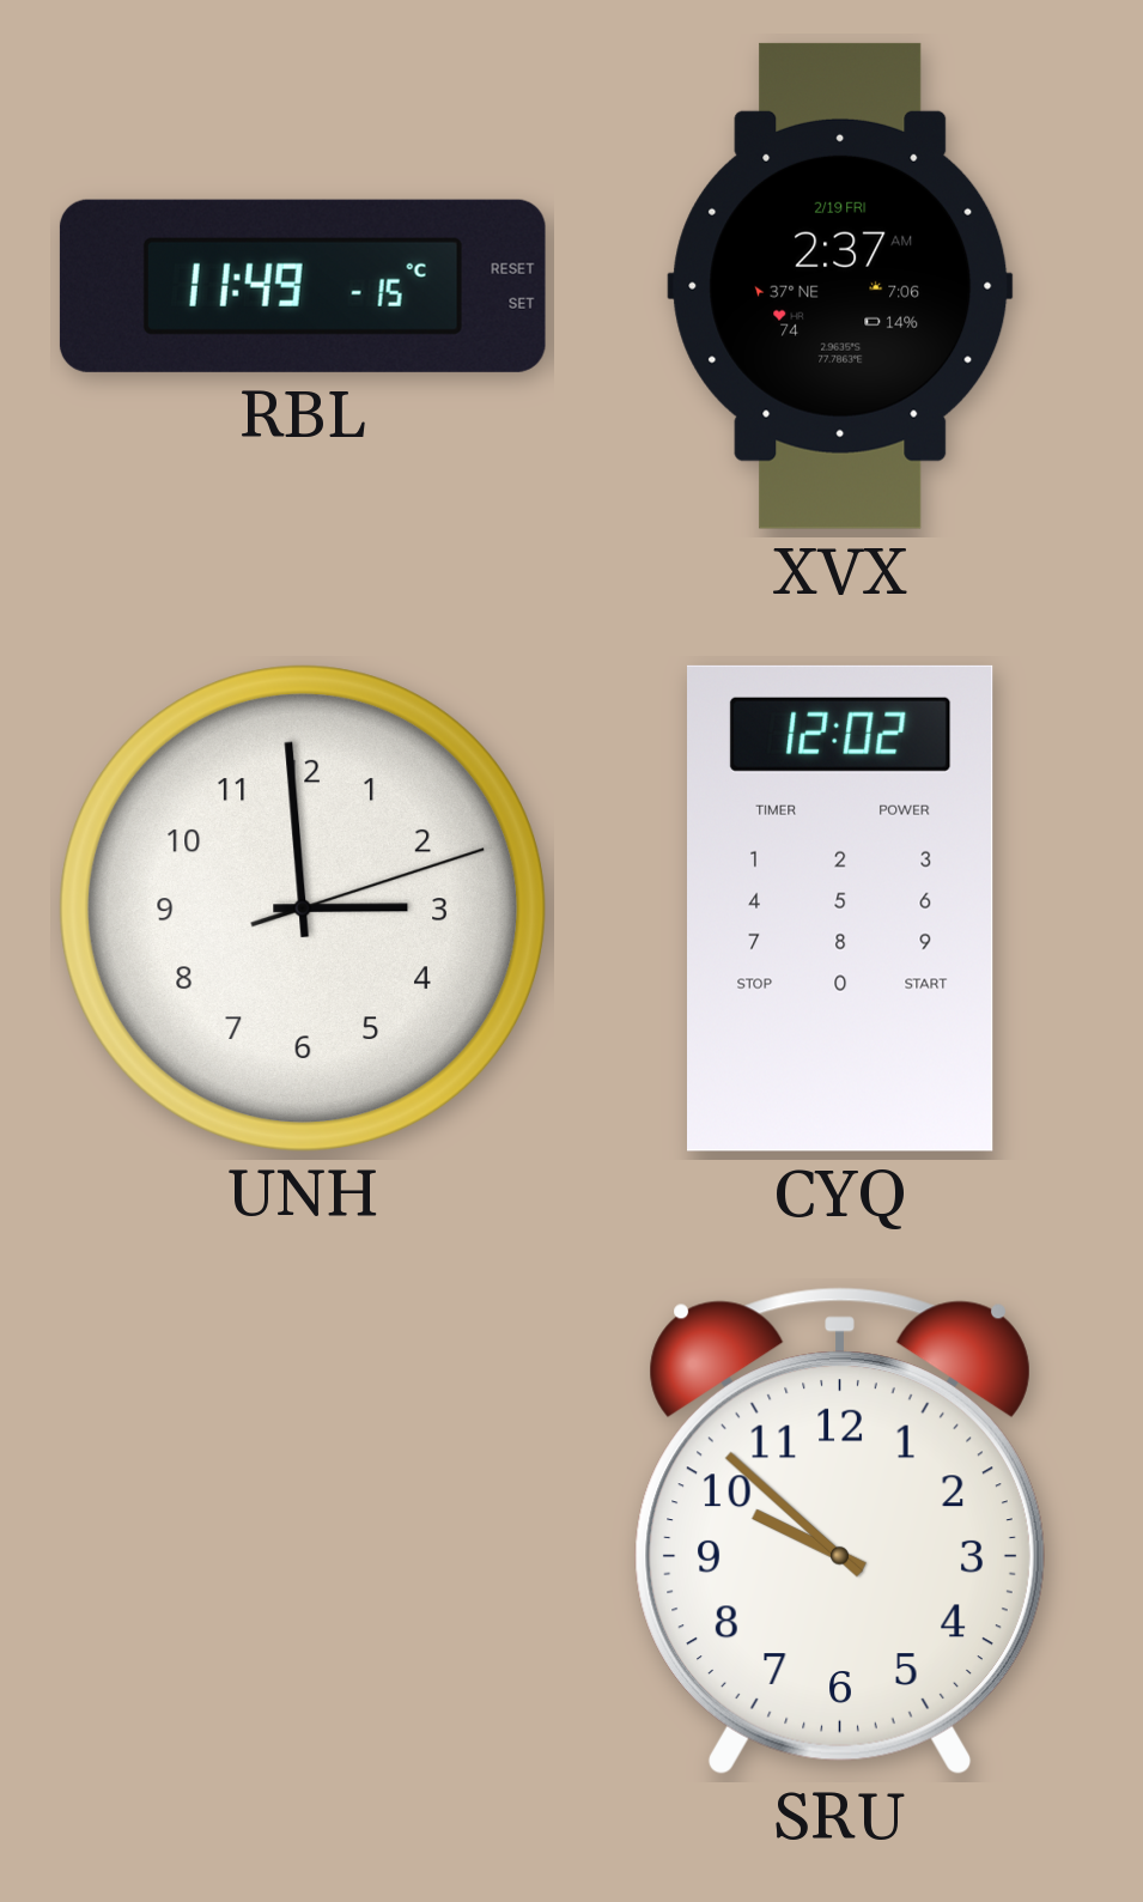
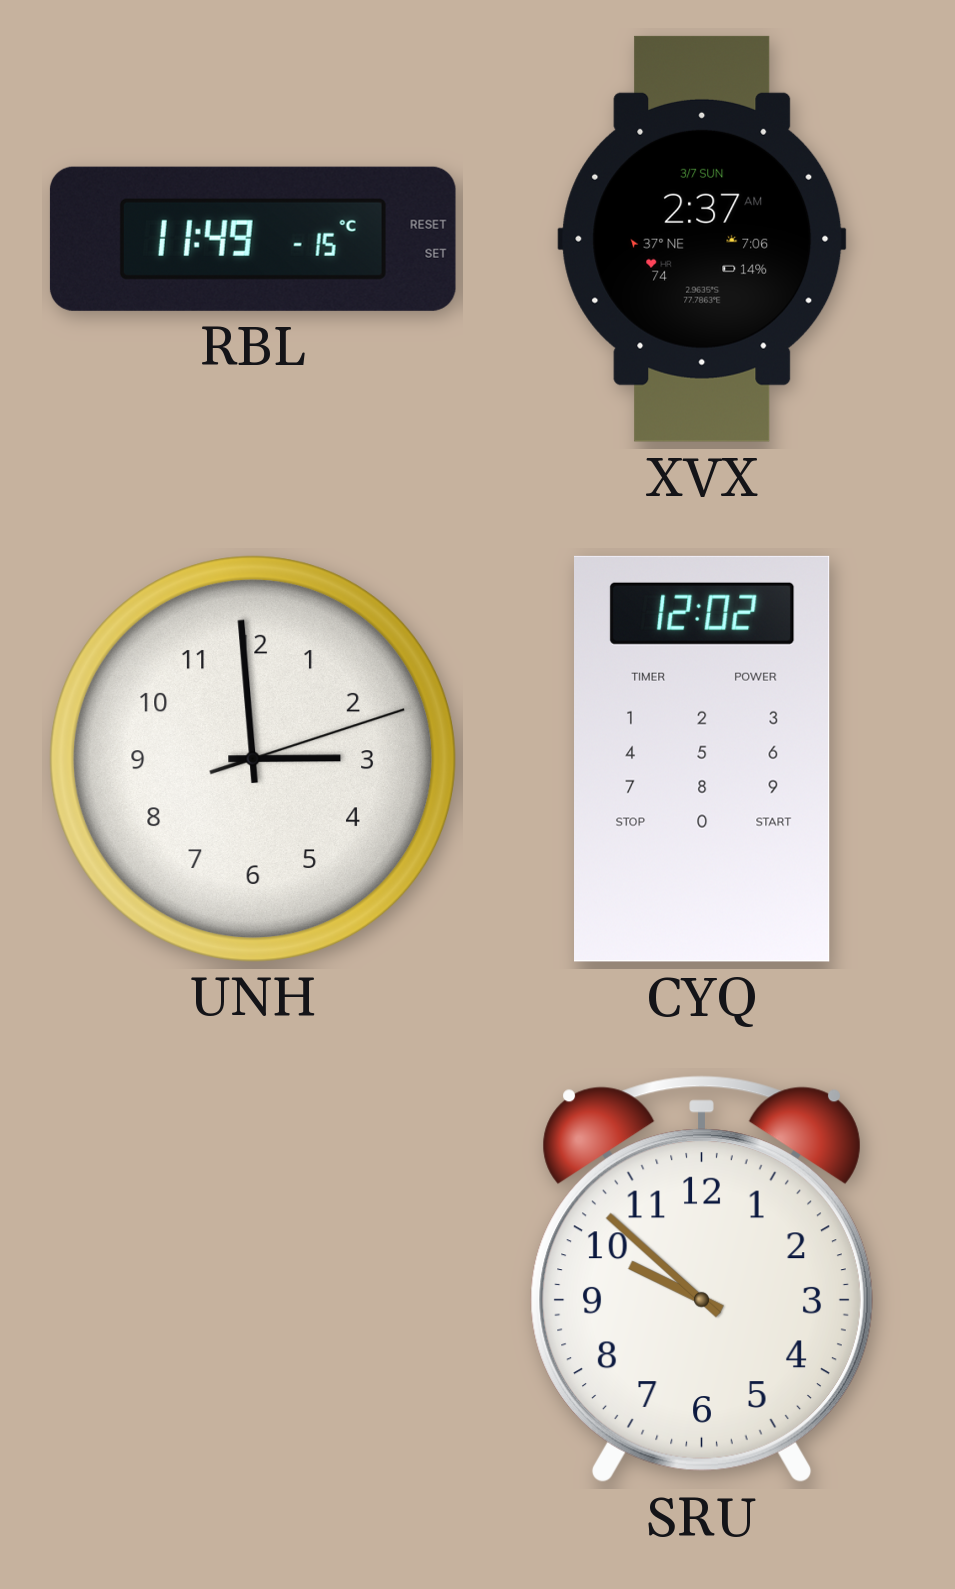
XVX date: 2/19 FRI -> 3/7 SUN (702, 239)
